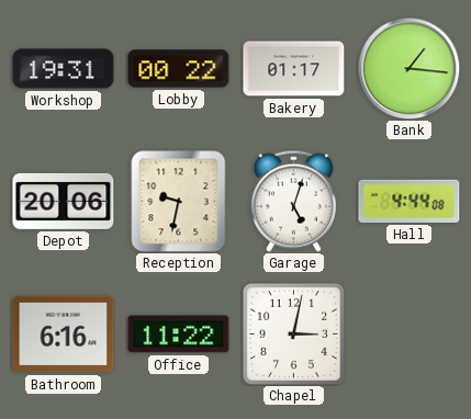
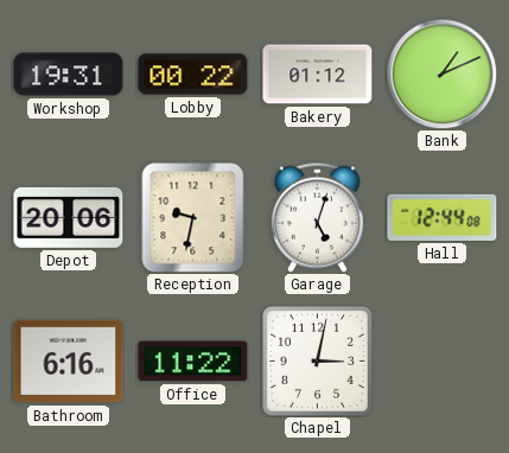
Bakery: 01:17 -> 01:12 (318, 75)
Bank: 1:16 -> 1:11 (441, 74)
Hall: 4:44 -> 12:44 (443, 217)
